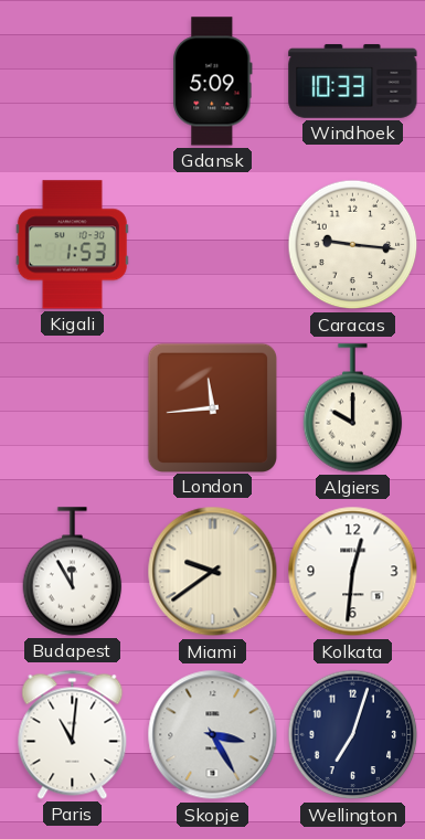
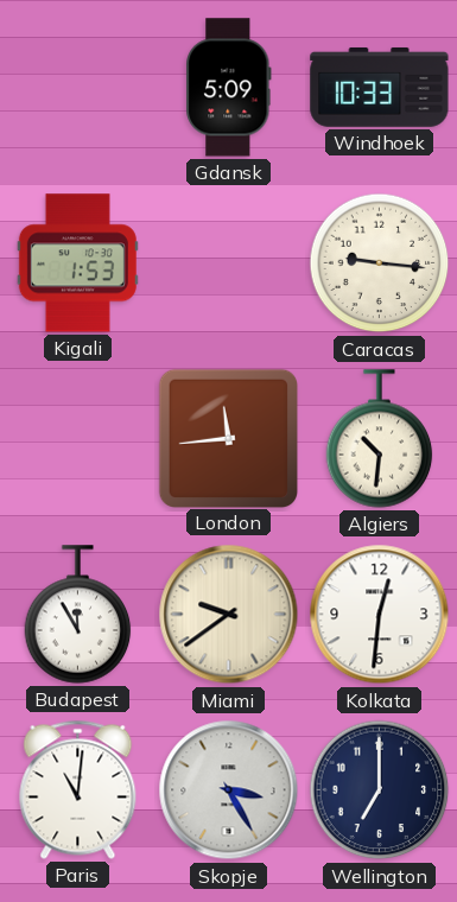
Algiers: 10:00 -> 10:31 (380, 439)
Wellington: 7:03 -> 7:00 (380, 790)
